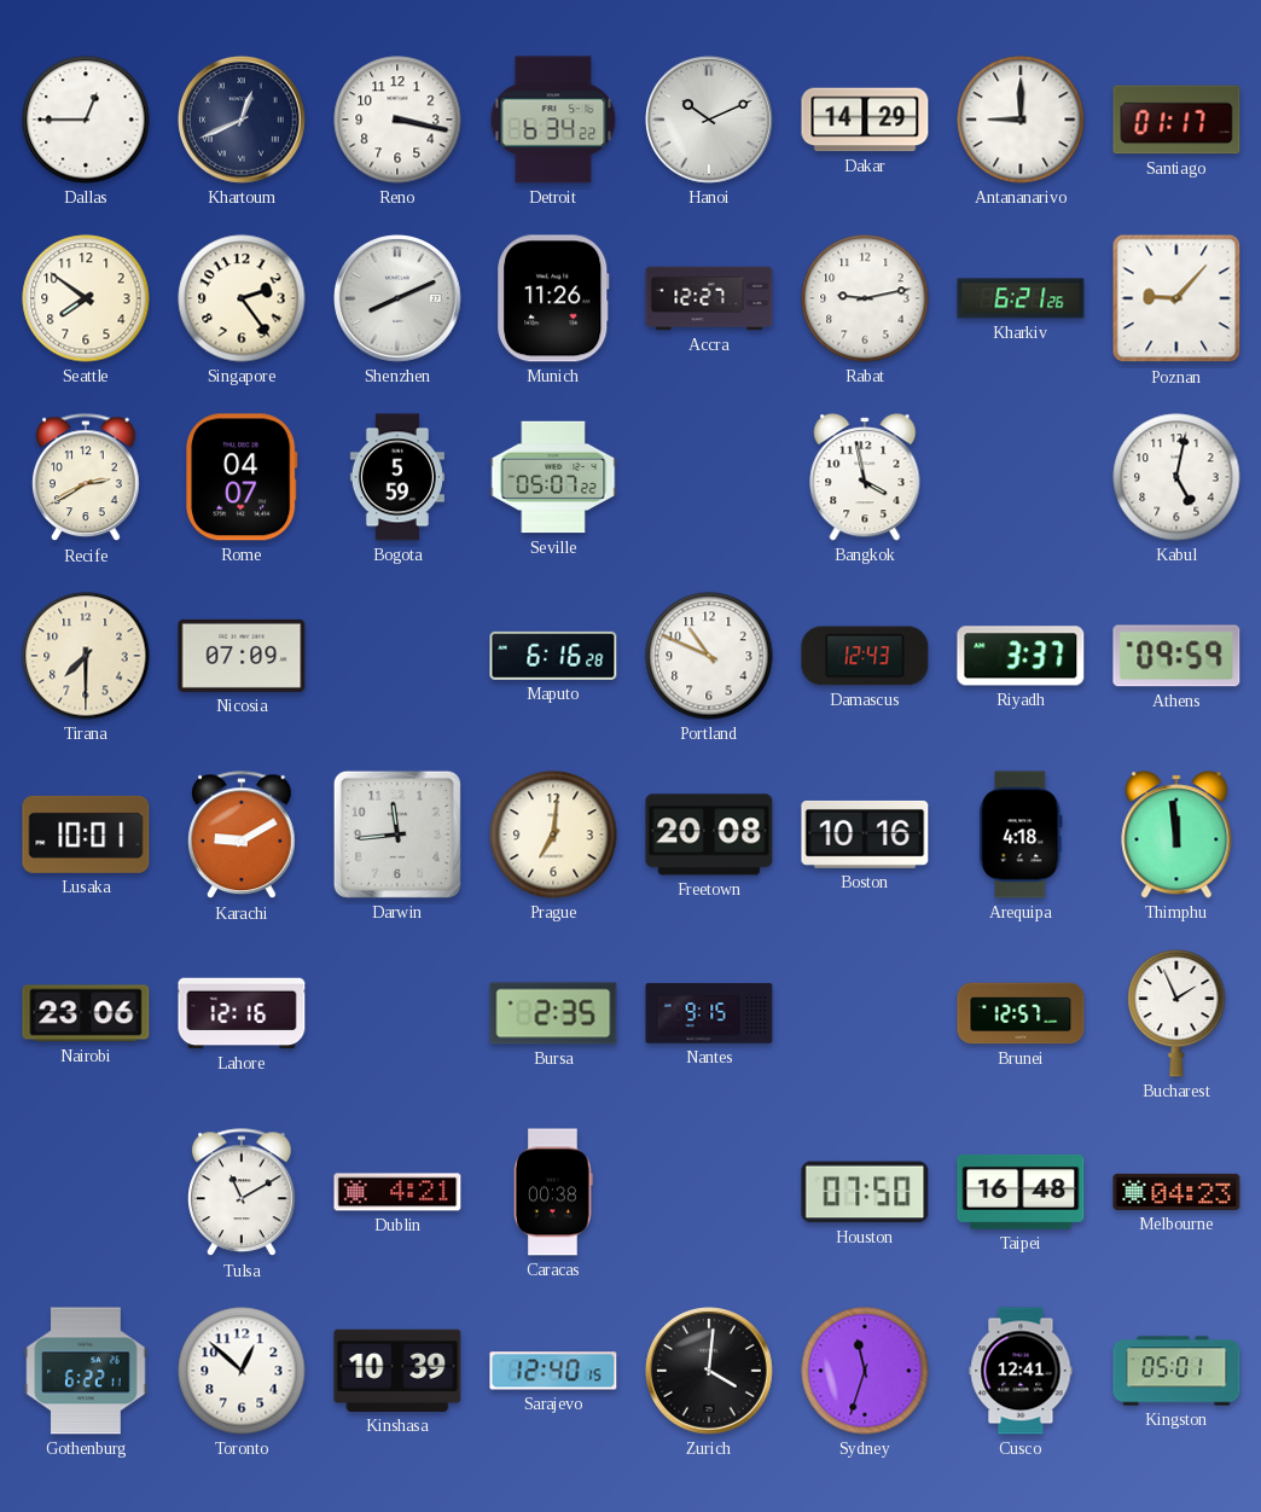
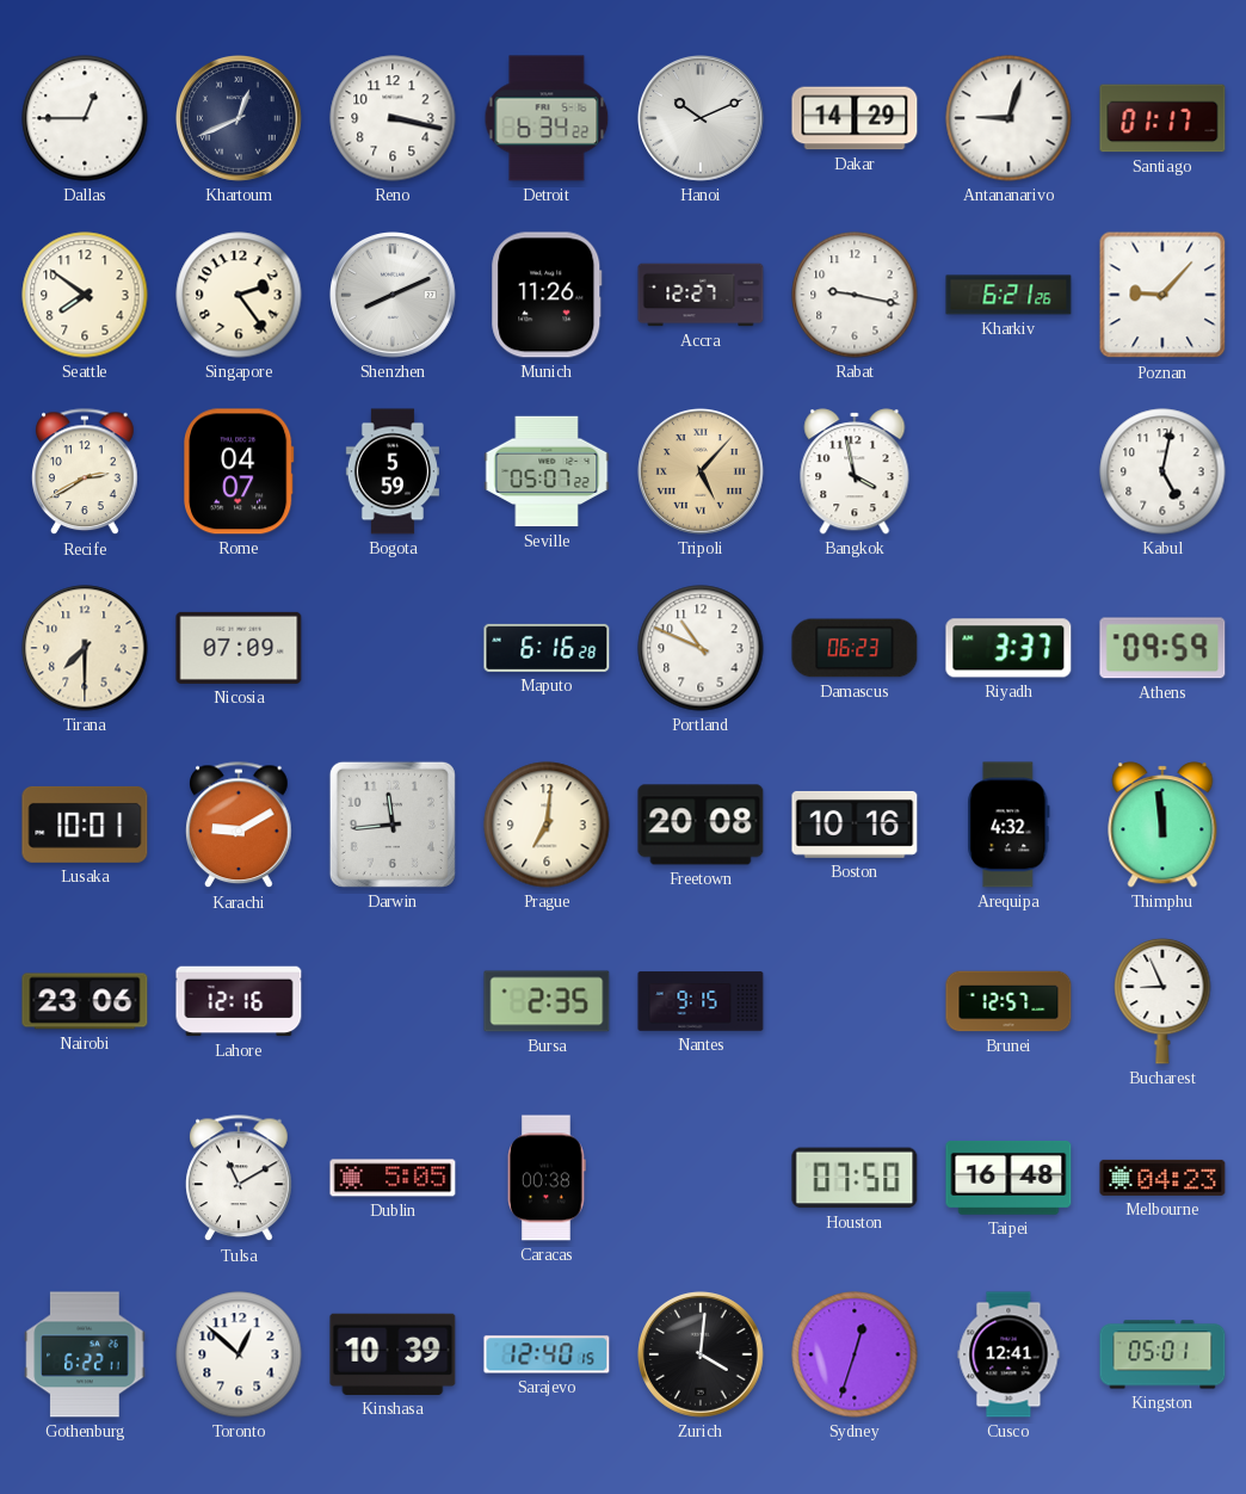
Antananarivo: 9:00 -> 9:03 (1008, 118)
Rabat: 9:13 -> 9:17 (855, 295)
Tripoli: none -> 5:07 (702, 473)
Damascus: 12:43 -> 06:23 (855, 648)
Arequipa: 4:18 -> 4:32 (1008, 825)
Bucharest: 1:56 -> 8:56 (1162, 1001)
Dublin: 4:21 -> 5:05 (393, 1178)
Sydney: 11:33 -> 12:33 (855, 1354)
